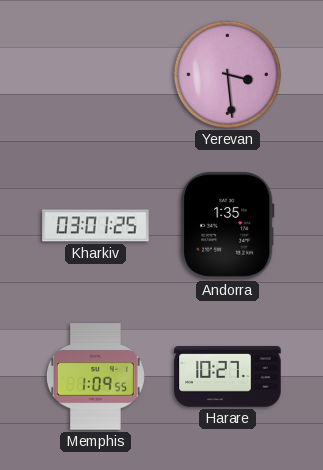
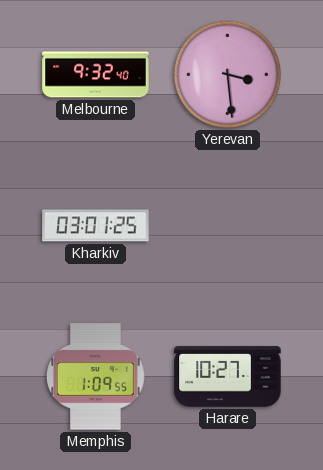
Melbourne: none -> 9:32 (96, 75)
Andorra: 1:35 -> none (228, 226)
